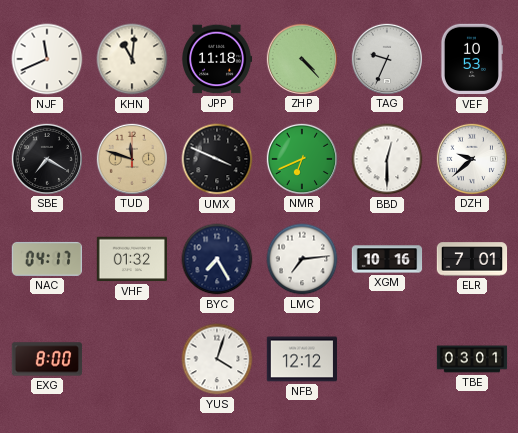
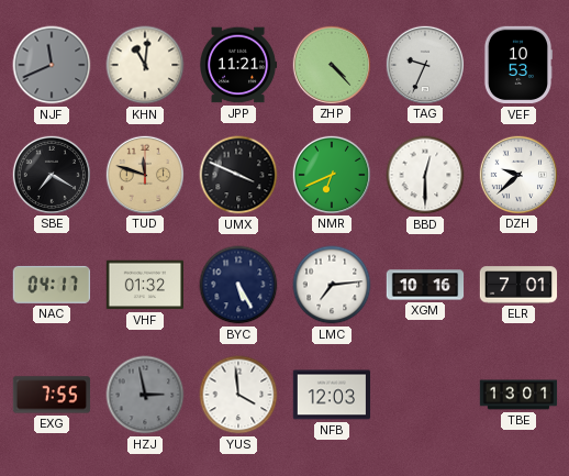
NJF dial: white -> grey (52, 65)
JPP: 11:18 -> 11:21 (239, 65)
BYC: 7:25 -> 5:25 (238, 285)
EXG: 8:00 -> 7:55 (52, 395)
HZJ: none -> 2:58 (145, 395)
YUS: 4:03 -> 3:59 (238, 395)
NFB: 12:12 -> 12:03 (332, 395)
TBE: 03:01 -> 13:01 (518, 395)
